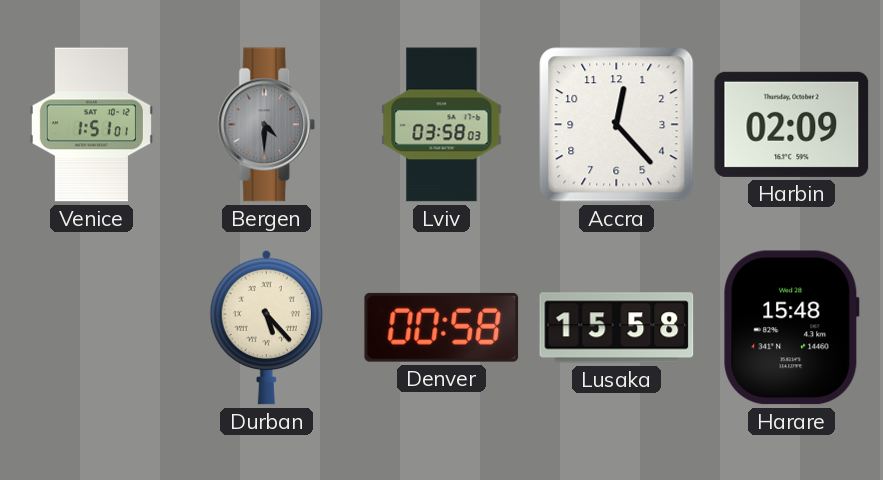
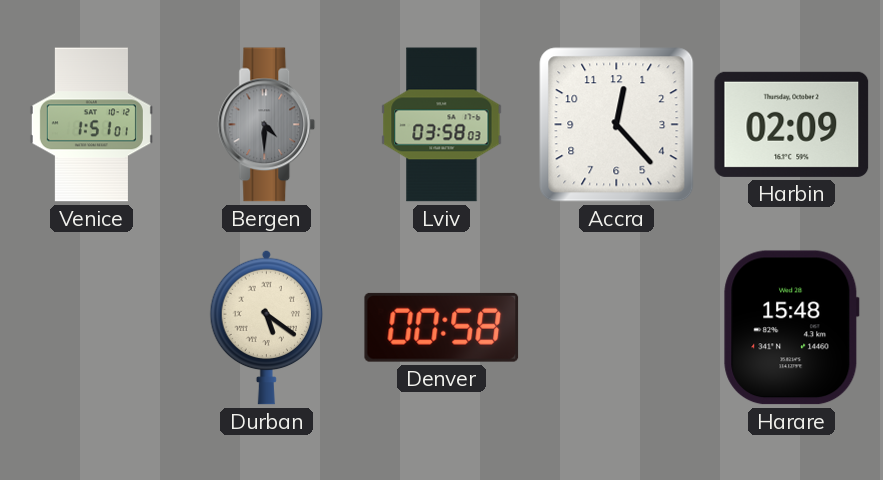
Durban: 5:23 -> 5:21 (267, 327)
Lusaka: 15:58 -> none (617, 328)
